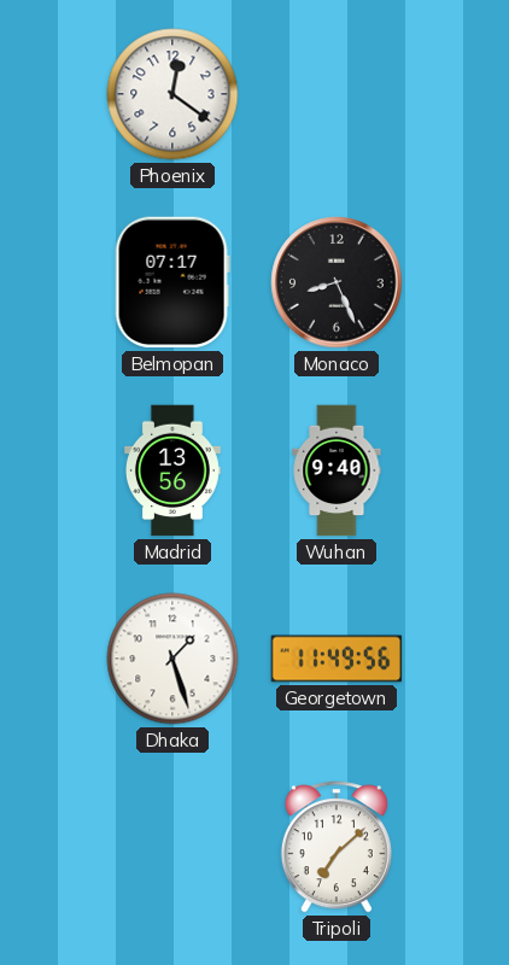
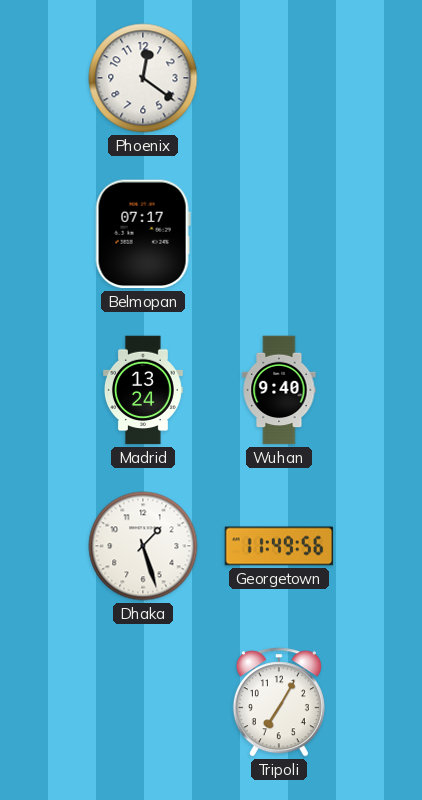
Monaco: 8:26 -> none (337, 282)
Madrid: 13:56 -> 13:24 (143, 390)
Tripoli: 7:08 -> 7:05 (279, 702)
